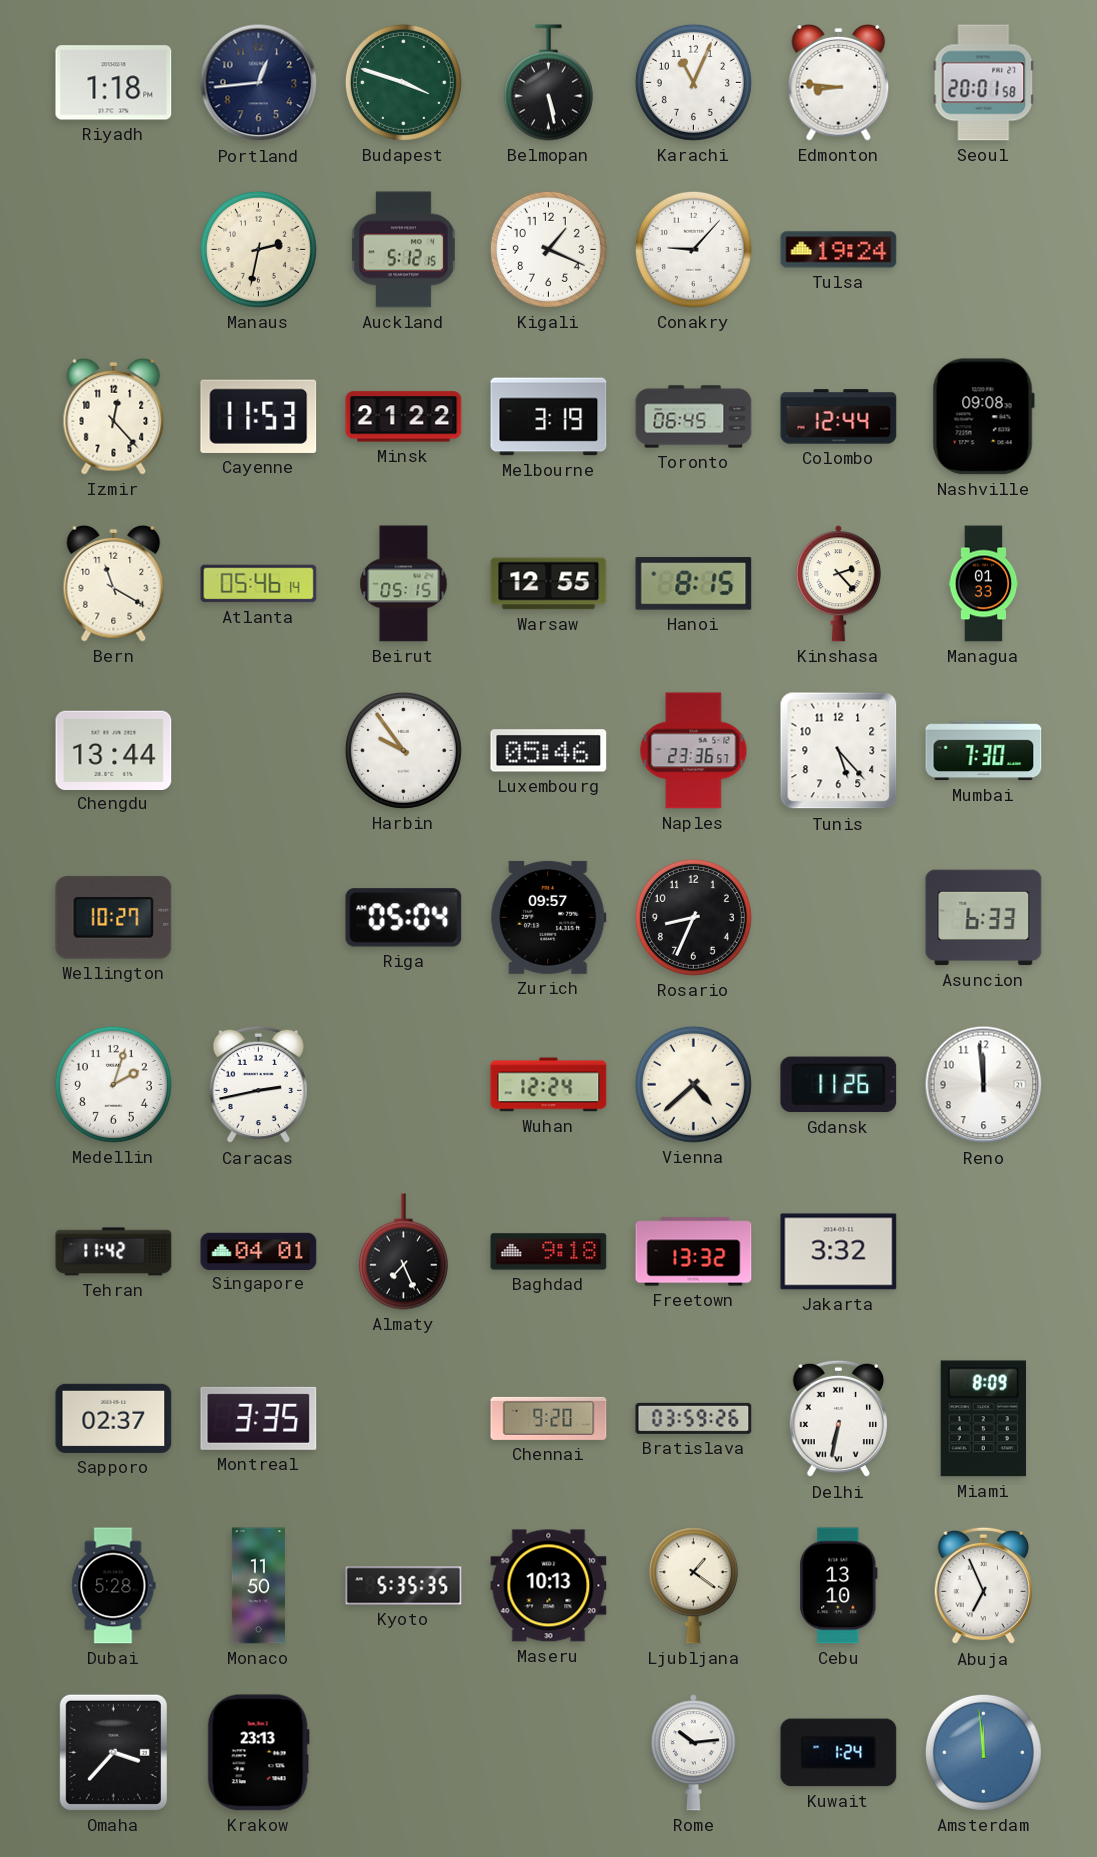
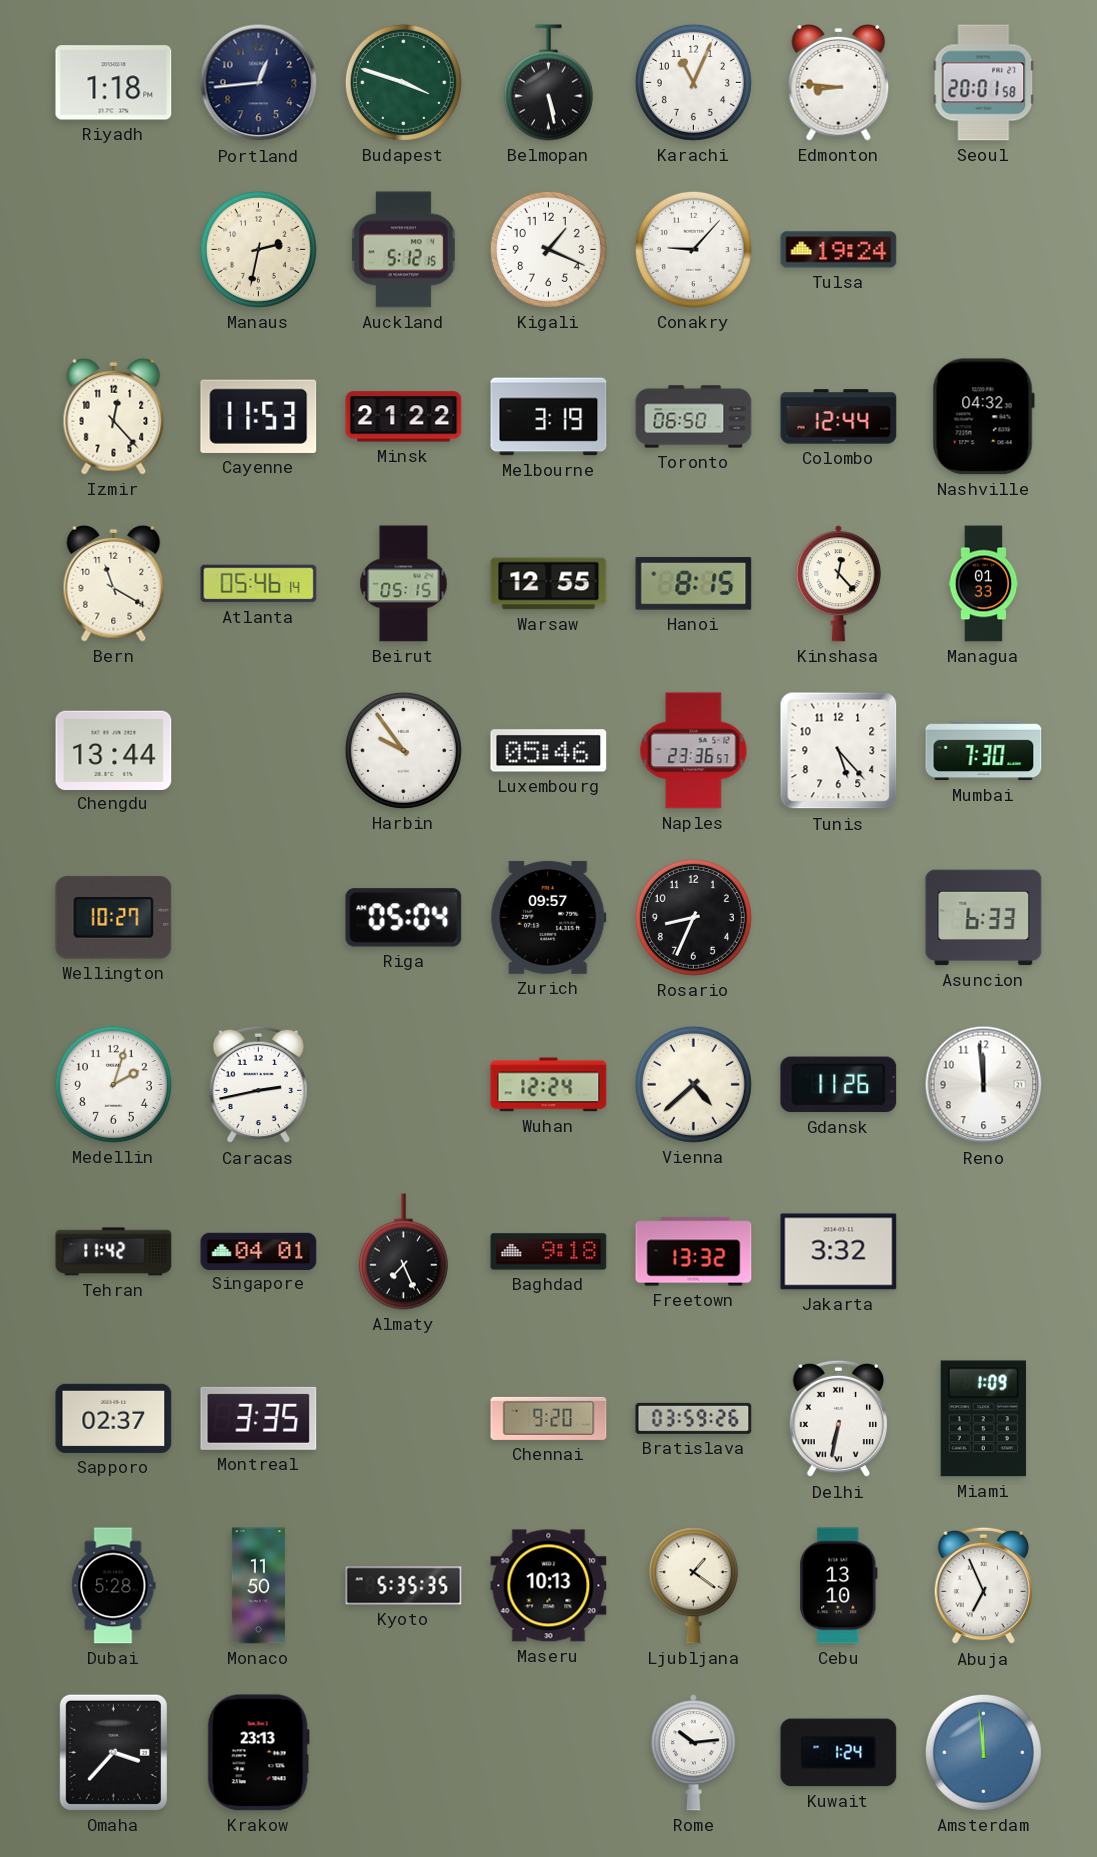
Toronto: 06:45 -> 06:50 (694, 417)
Nashville: 09:08 -> 04:32 (983, 417)
Kinshasa: 2:23 -> 12:23 (838, 584)
Miami: 8:09 -> 1:09 (983, 1419)
